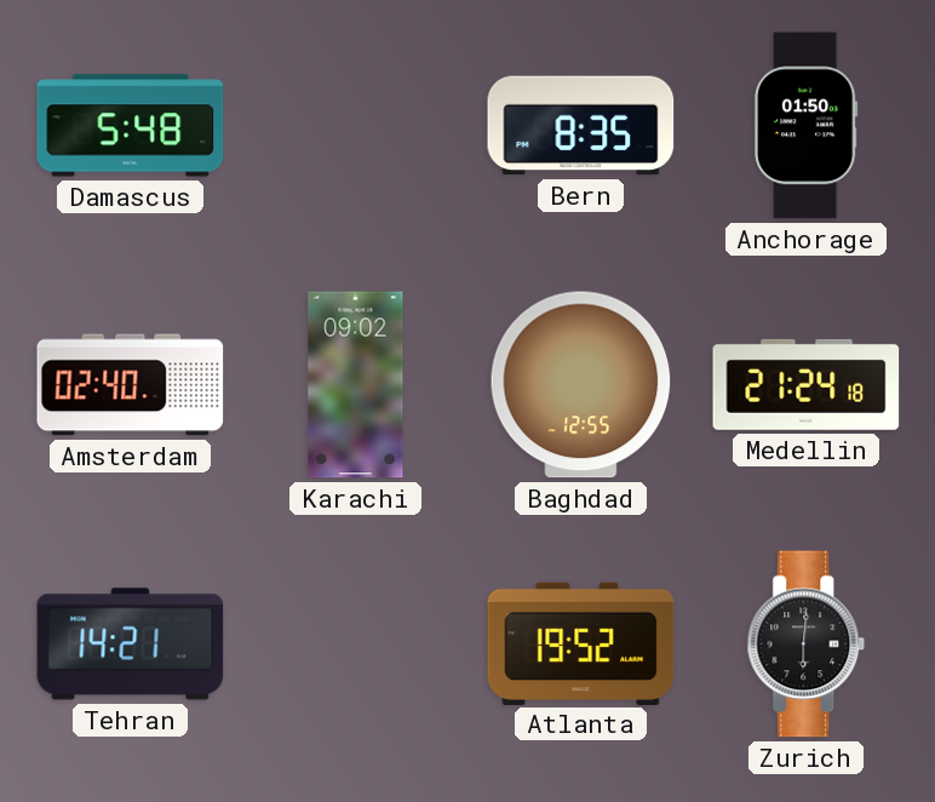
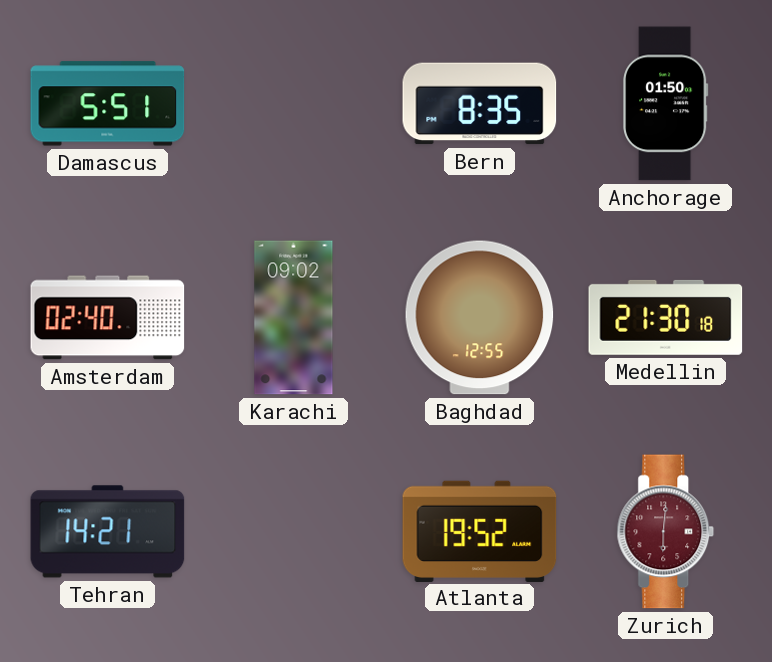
Damascus: 5:48 -> 5:51 (108, 104)
Medellin: 21:24 -> 21:30 (666, 317)
Zurich dial: black -> burgundy (666, 532)
